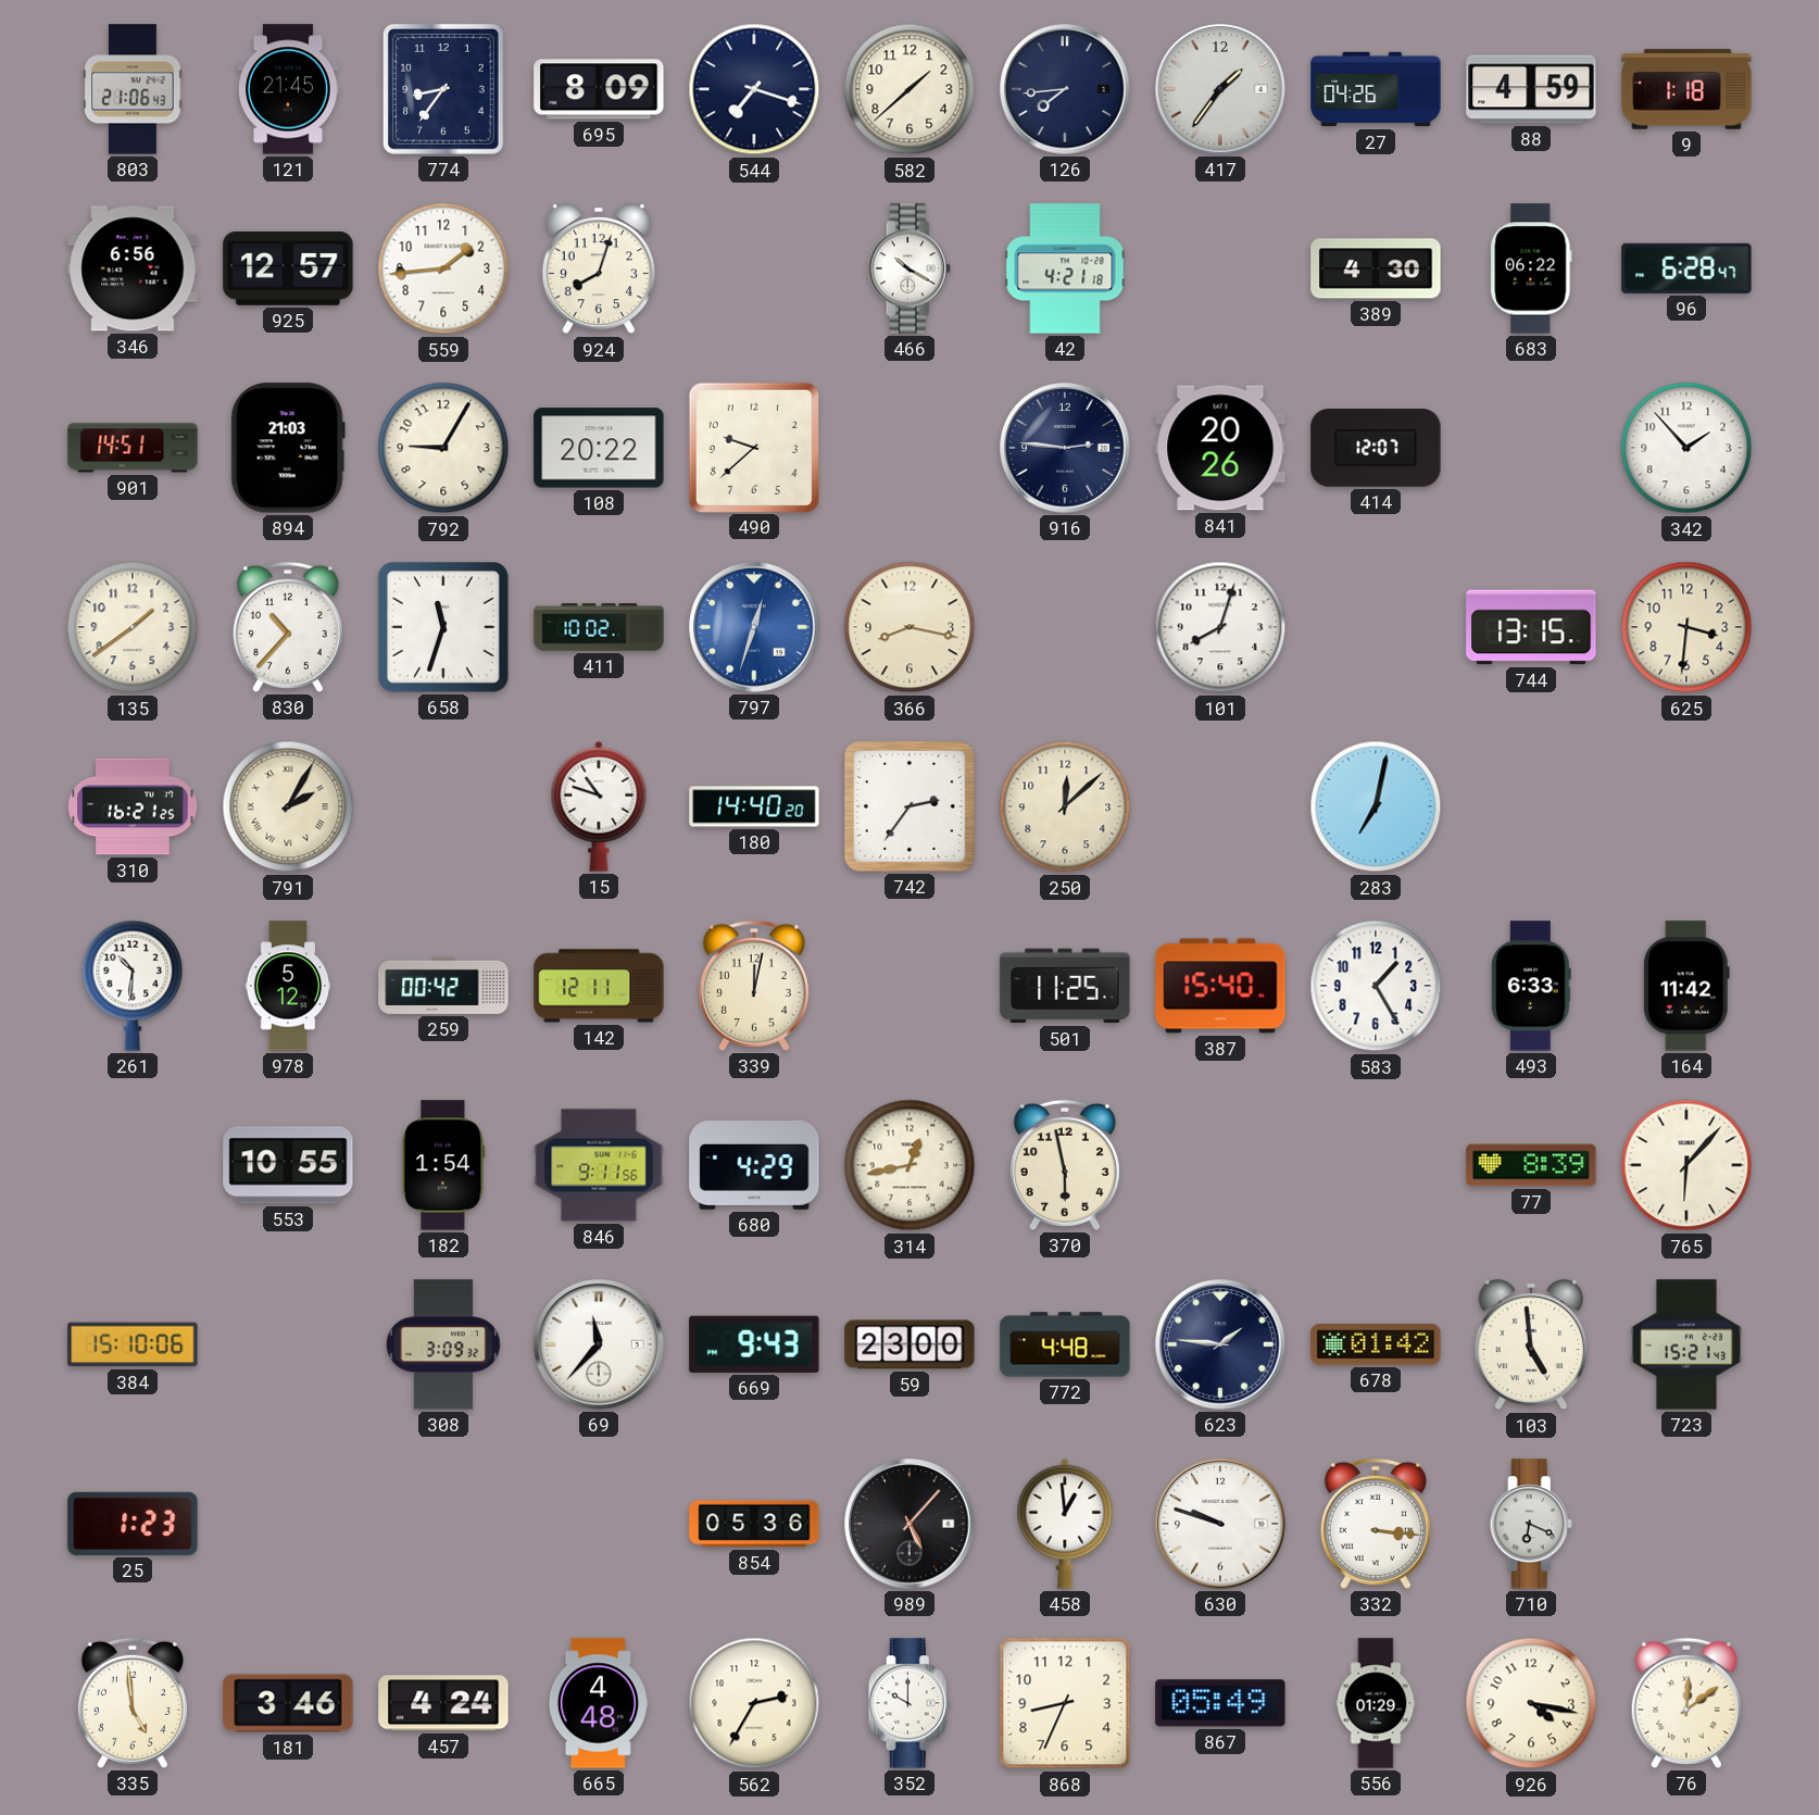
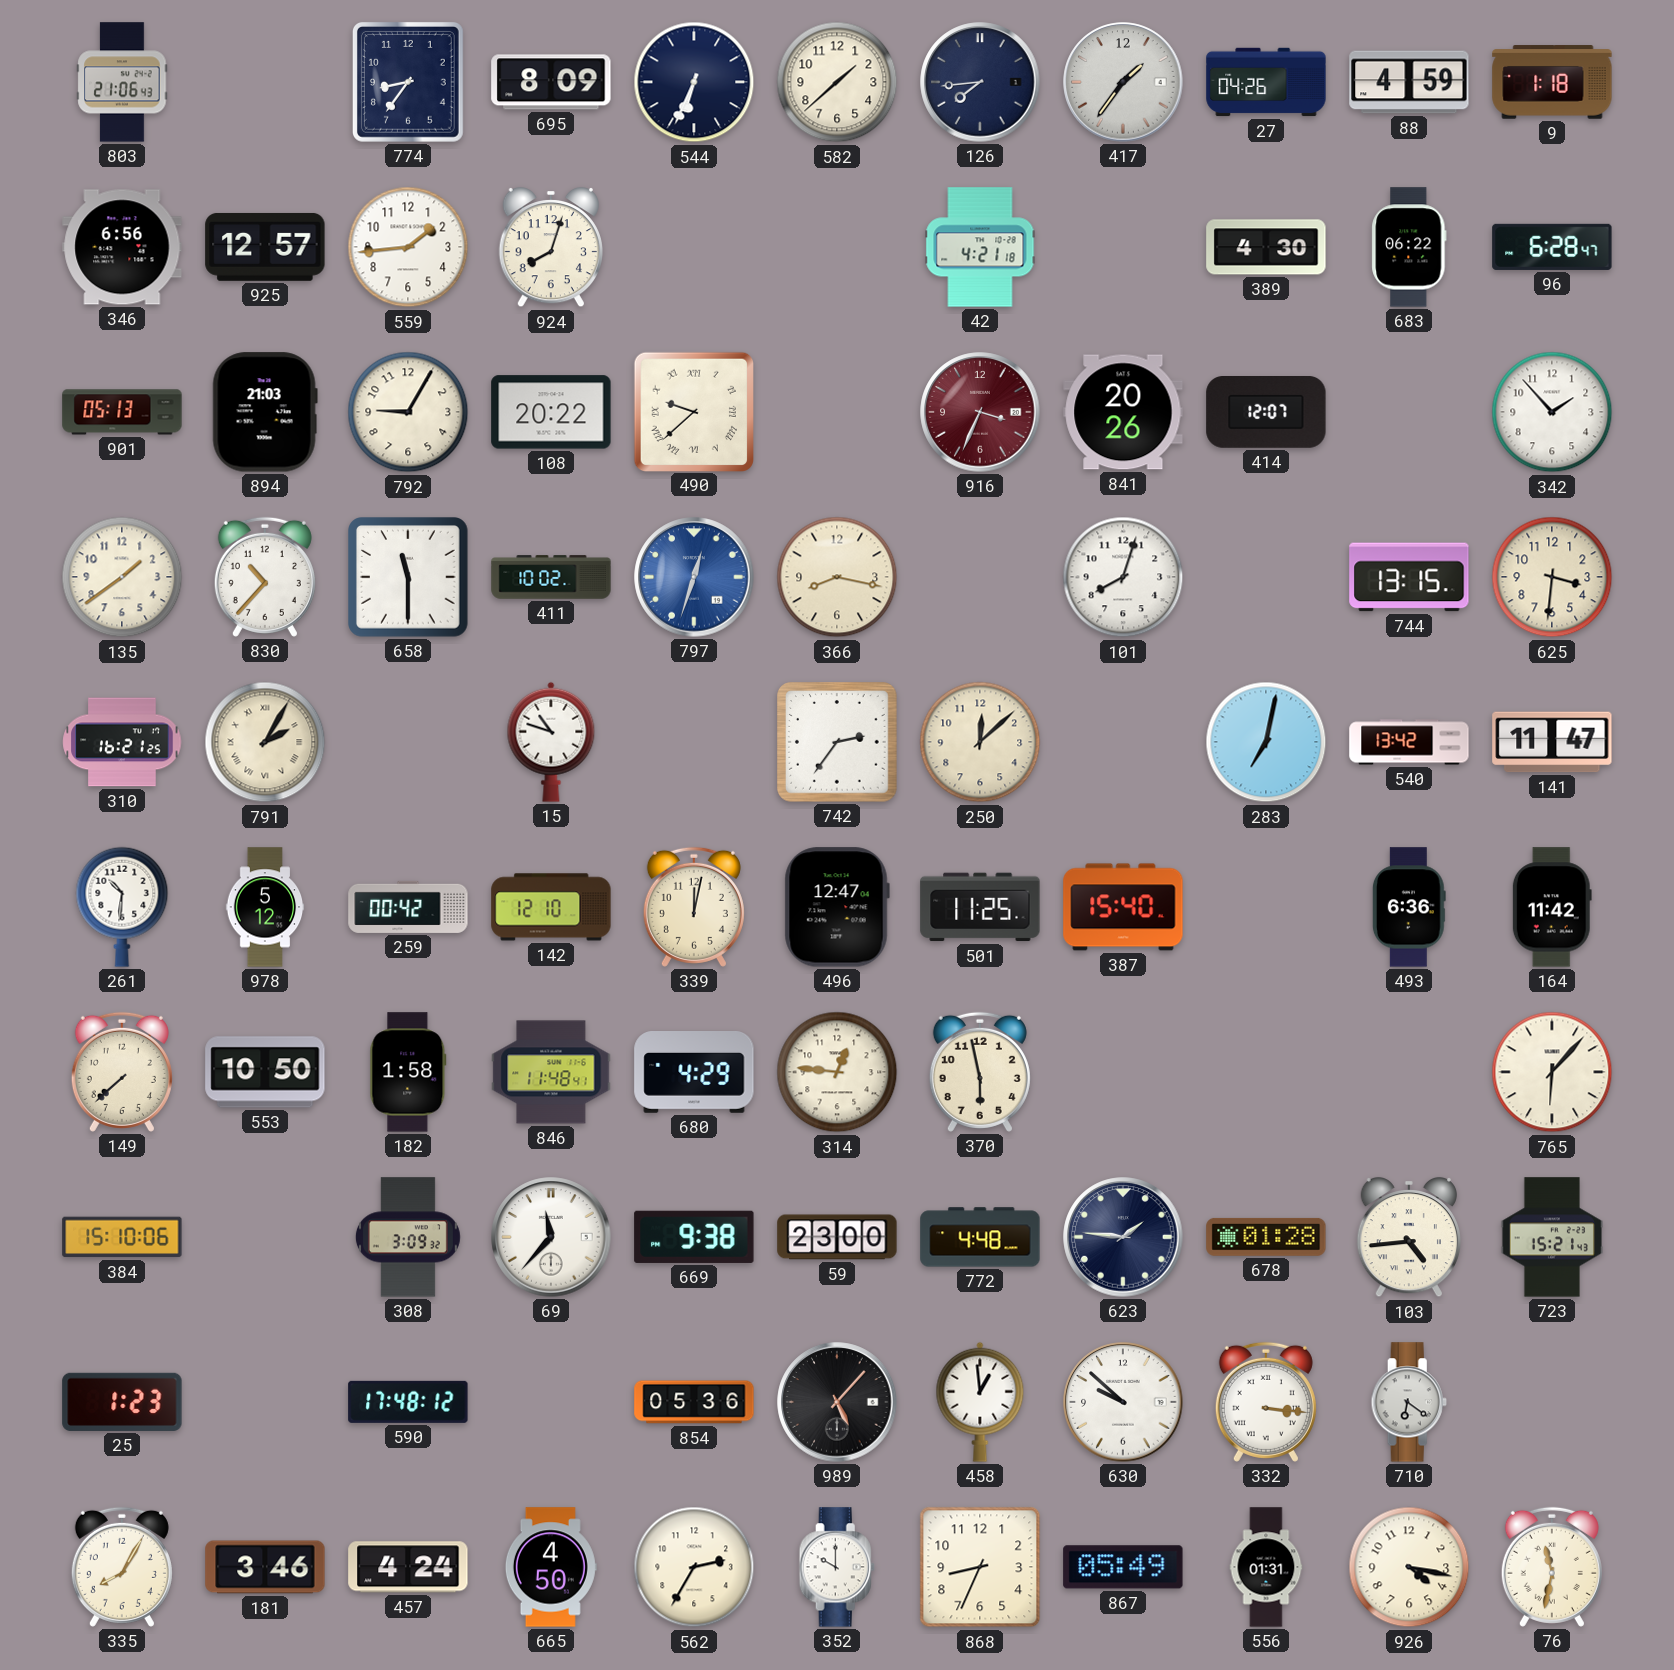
121: 21:45 -> none (288, 89)
544: 7:18 -> 6:34 (694, 82)
466: 10:20 -> none (909, 268)
901: 14:51 -> 05:13 (122, 412)
490 numerals: Arabic -> Roman (693, 411)
916: 2:46 -> 3:34 (980, 412)
916 dial: navy -> burgundy (980, 412)
658: 11:33 -> 11:30 (409, 578)
180: 14:40 -> none (754, 806)
540: none -> 13:42 (1409, 742)
141: none -> 11:47 (1552, 742)
142: 12:11 -> 12:10 (551, 907)
496: none -> 12:47 (837, 907)
583: 1:25 -> none (1376, 986)
493: 6:33 -> 6:36 (1409, 907)
149: none -> 7:38 (122, 1072)
553: 10:55 -> 10:50 (265, 1072)
182: 1:54 -> 1:58 (408, 1072)
846: 9:11 -> 11:48 (551, 1072)
314: 12:43 -> 12:46 (837, 1072)
77: 8:39 -> none (1531, 1165)
669: 9:43 -> 9:38 (694, 1237)
678: 01:42 -> 01:28 (1266, 1237)
103: 4:59 -> 4:44 (1409, 1237)
590: none -> 17:48 (408, 1402)
630: 9:48 -> 9:52 (1123, 1402)
710: 6:19 -> 6:21 (1409, 1402)
335: 4:59 -> 8:05 (122, 1567)
665: 4:48 -> 4:50 (551, 1567)
556: 01:29 -> 01:31 (1266, 1567)
76: 12:09 -> 11:32 (1552, 1567)
